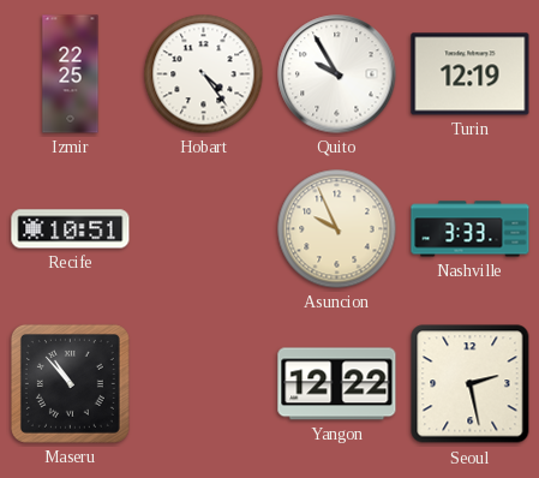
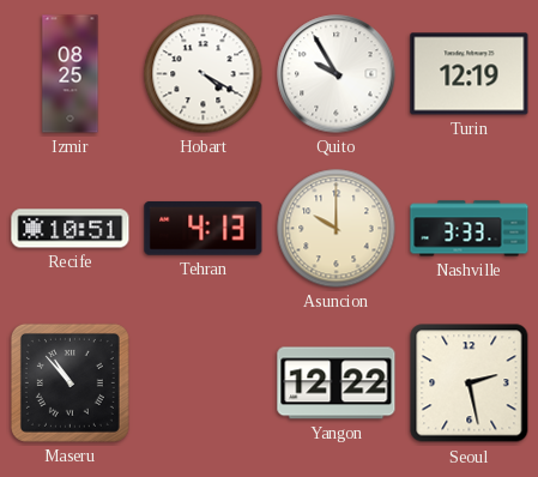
Izmir: 22:25 -> 08:25 (71, 74)
Hobart: 4:24 -> 4:20 (204, 74)
Tehran: none -> 4:13 (204, 228)
Asuncion: 9:56 -> 10:00 (337, 229)
